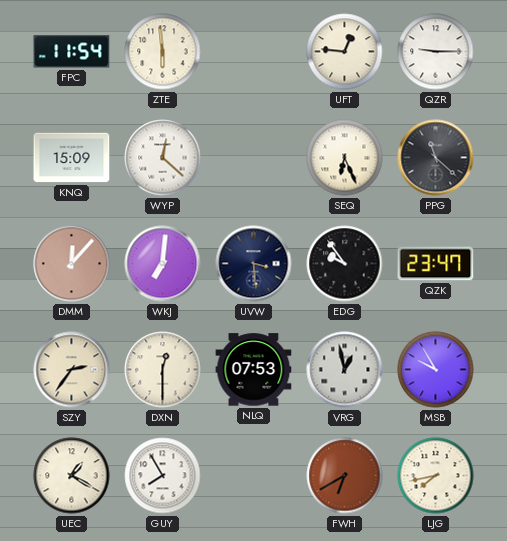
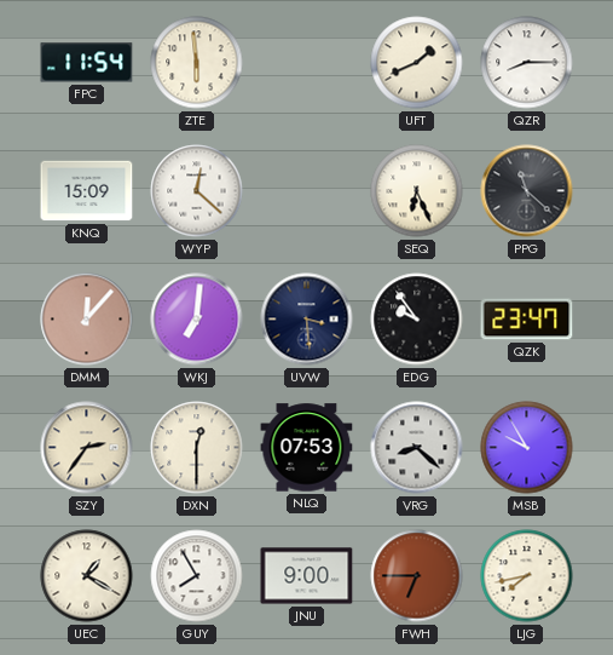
UFT: 12:46 -> 1:41 (417, 63)
QZR: 9:15 -> 8:15 (527, 63)
VRG: 12:58 -> 8:22 (417, 448)
JNU: none -> 9:00 (307, 576)
FWH: 6:40 -> 6:45 (417, 576)
